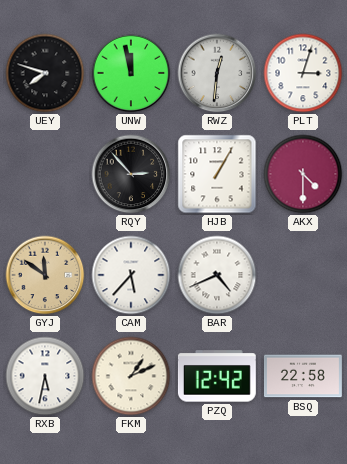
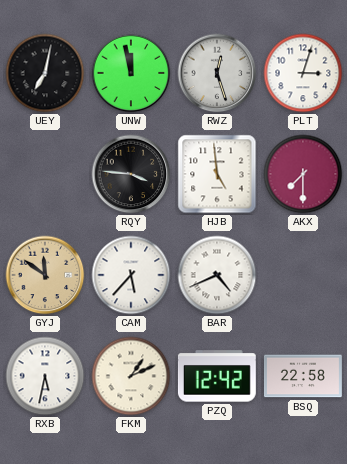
UEY: 7:48 -> 7:02 (45, 73)
RWZ: 12:31 -> 12:27 (217, 73)
RQY: 2:53 -> 3:46 (131, 174)
HJB: 1:05 -> 4:59 (217, 174)
AKX: 4:30 -> 7:30 (303, 174)
